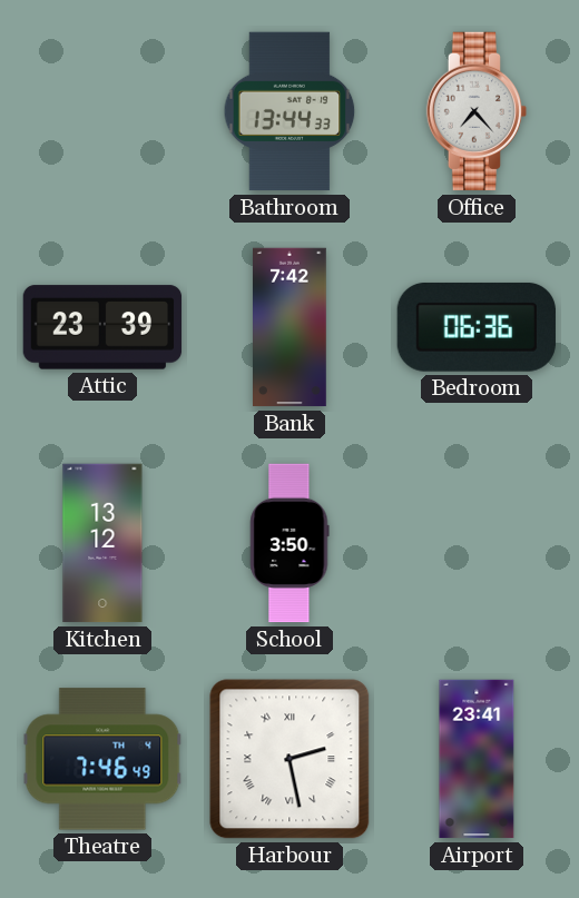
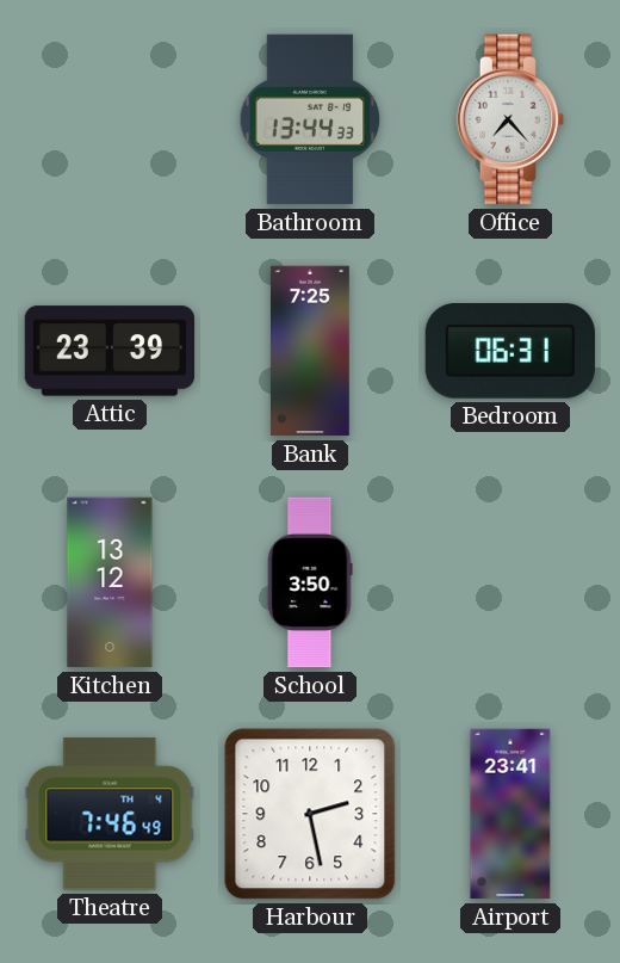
Bank: 7:42 -> 7:25 (311, 351)
Bedroom: 06:36 -> 06:31 (510, 351)
Harbour numerals: Roman -> Arabic (310, 814)
